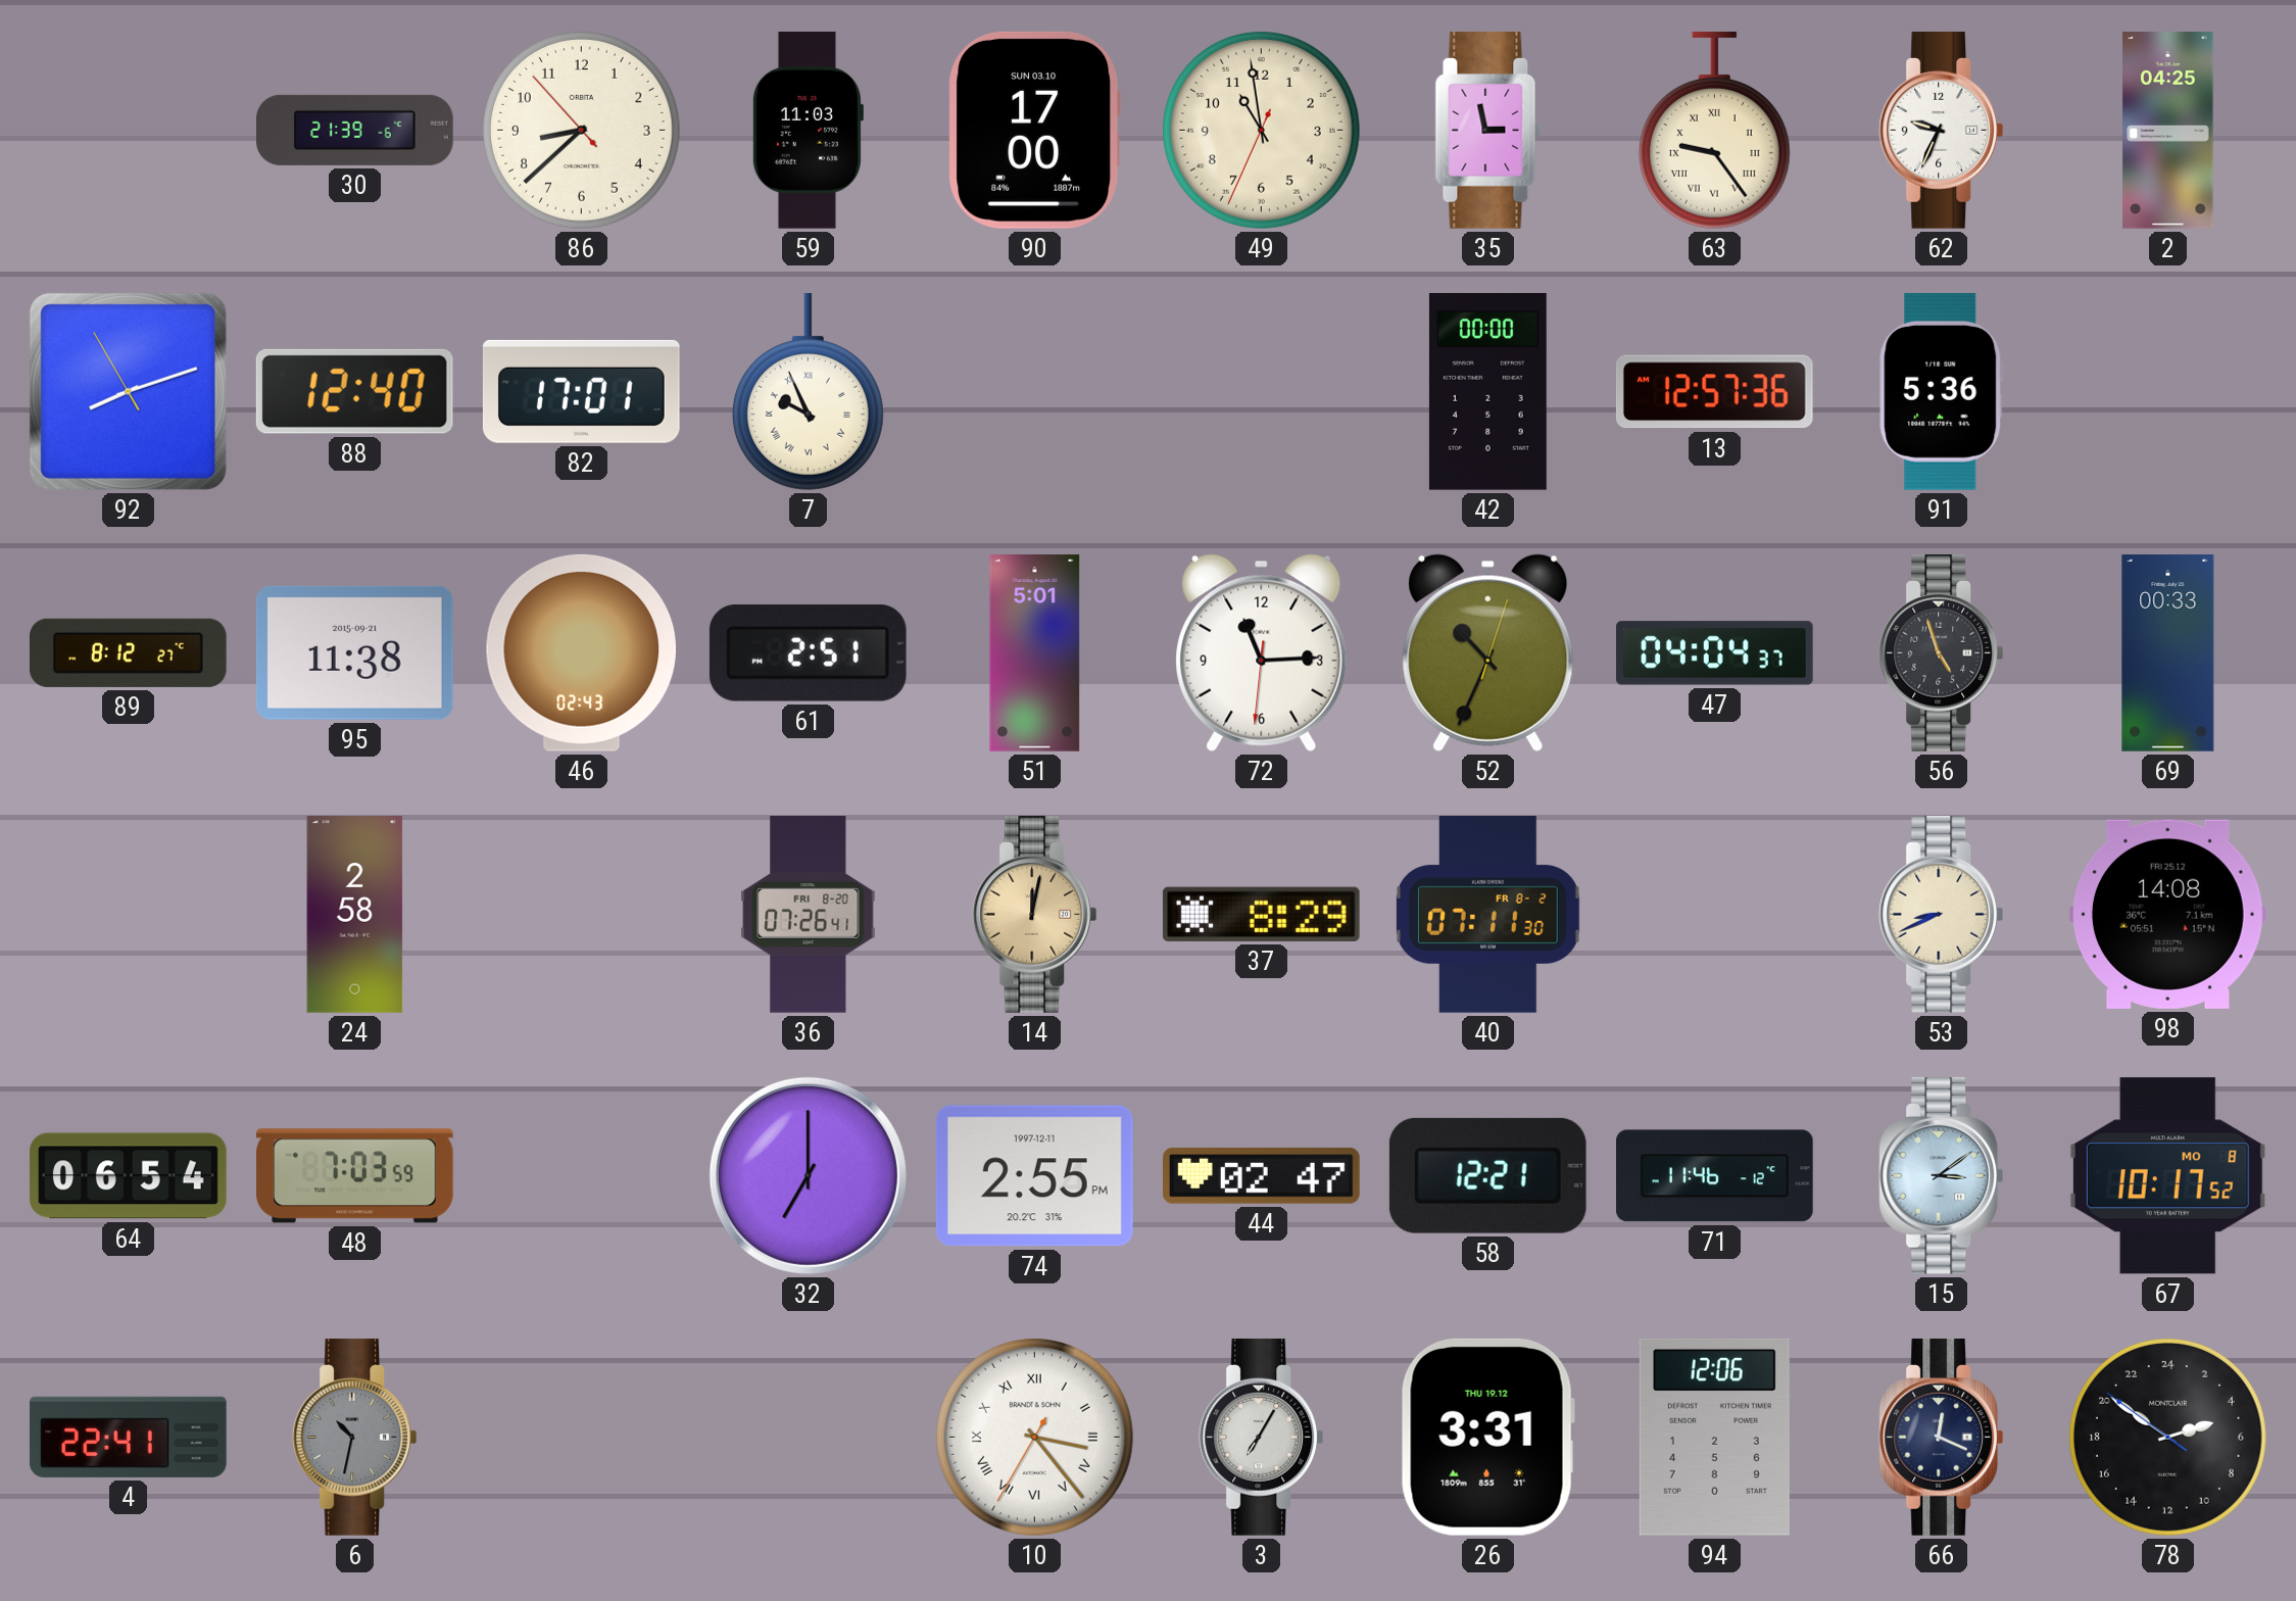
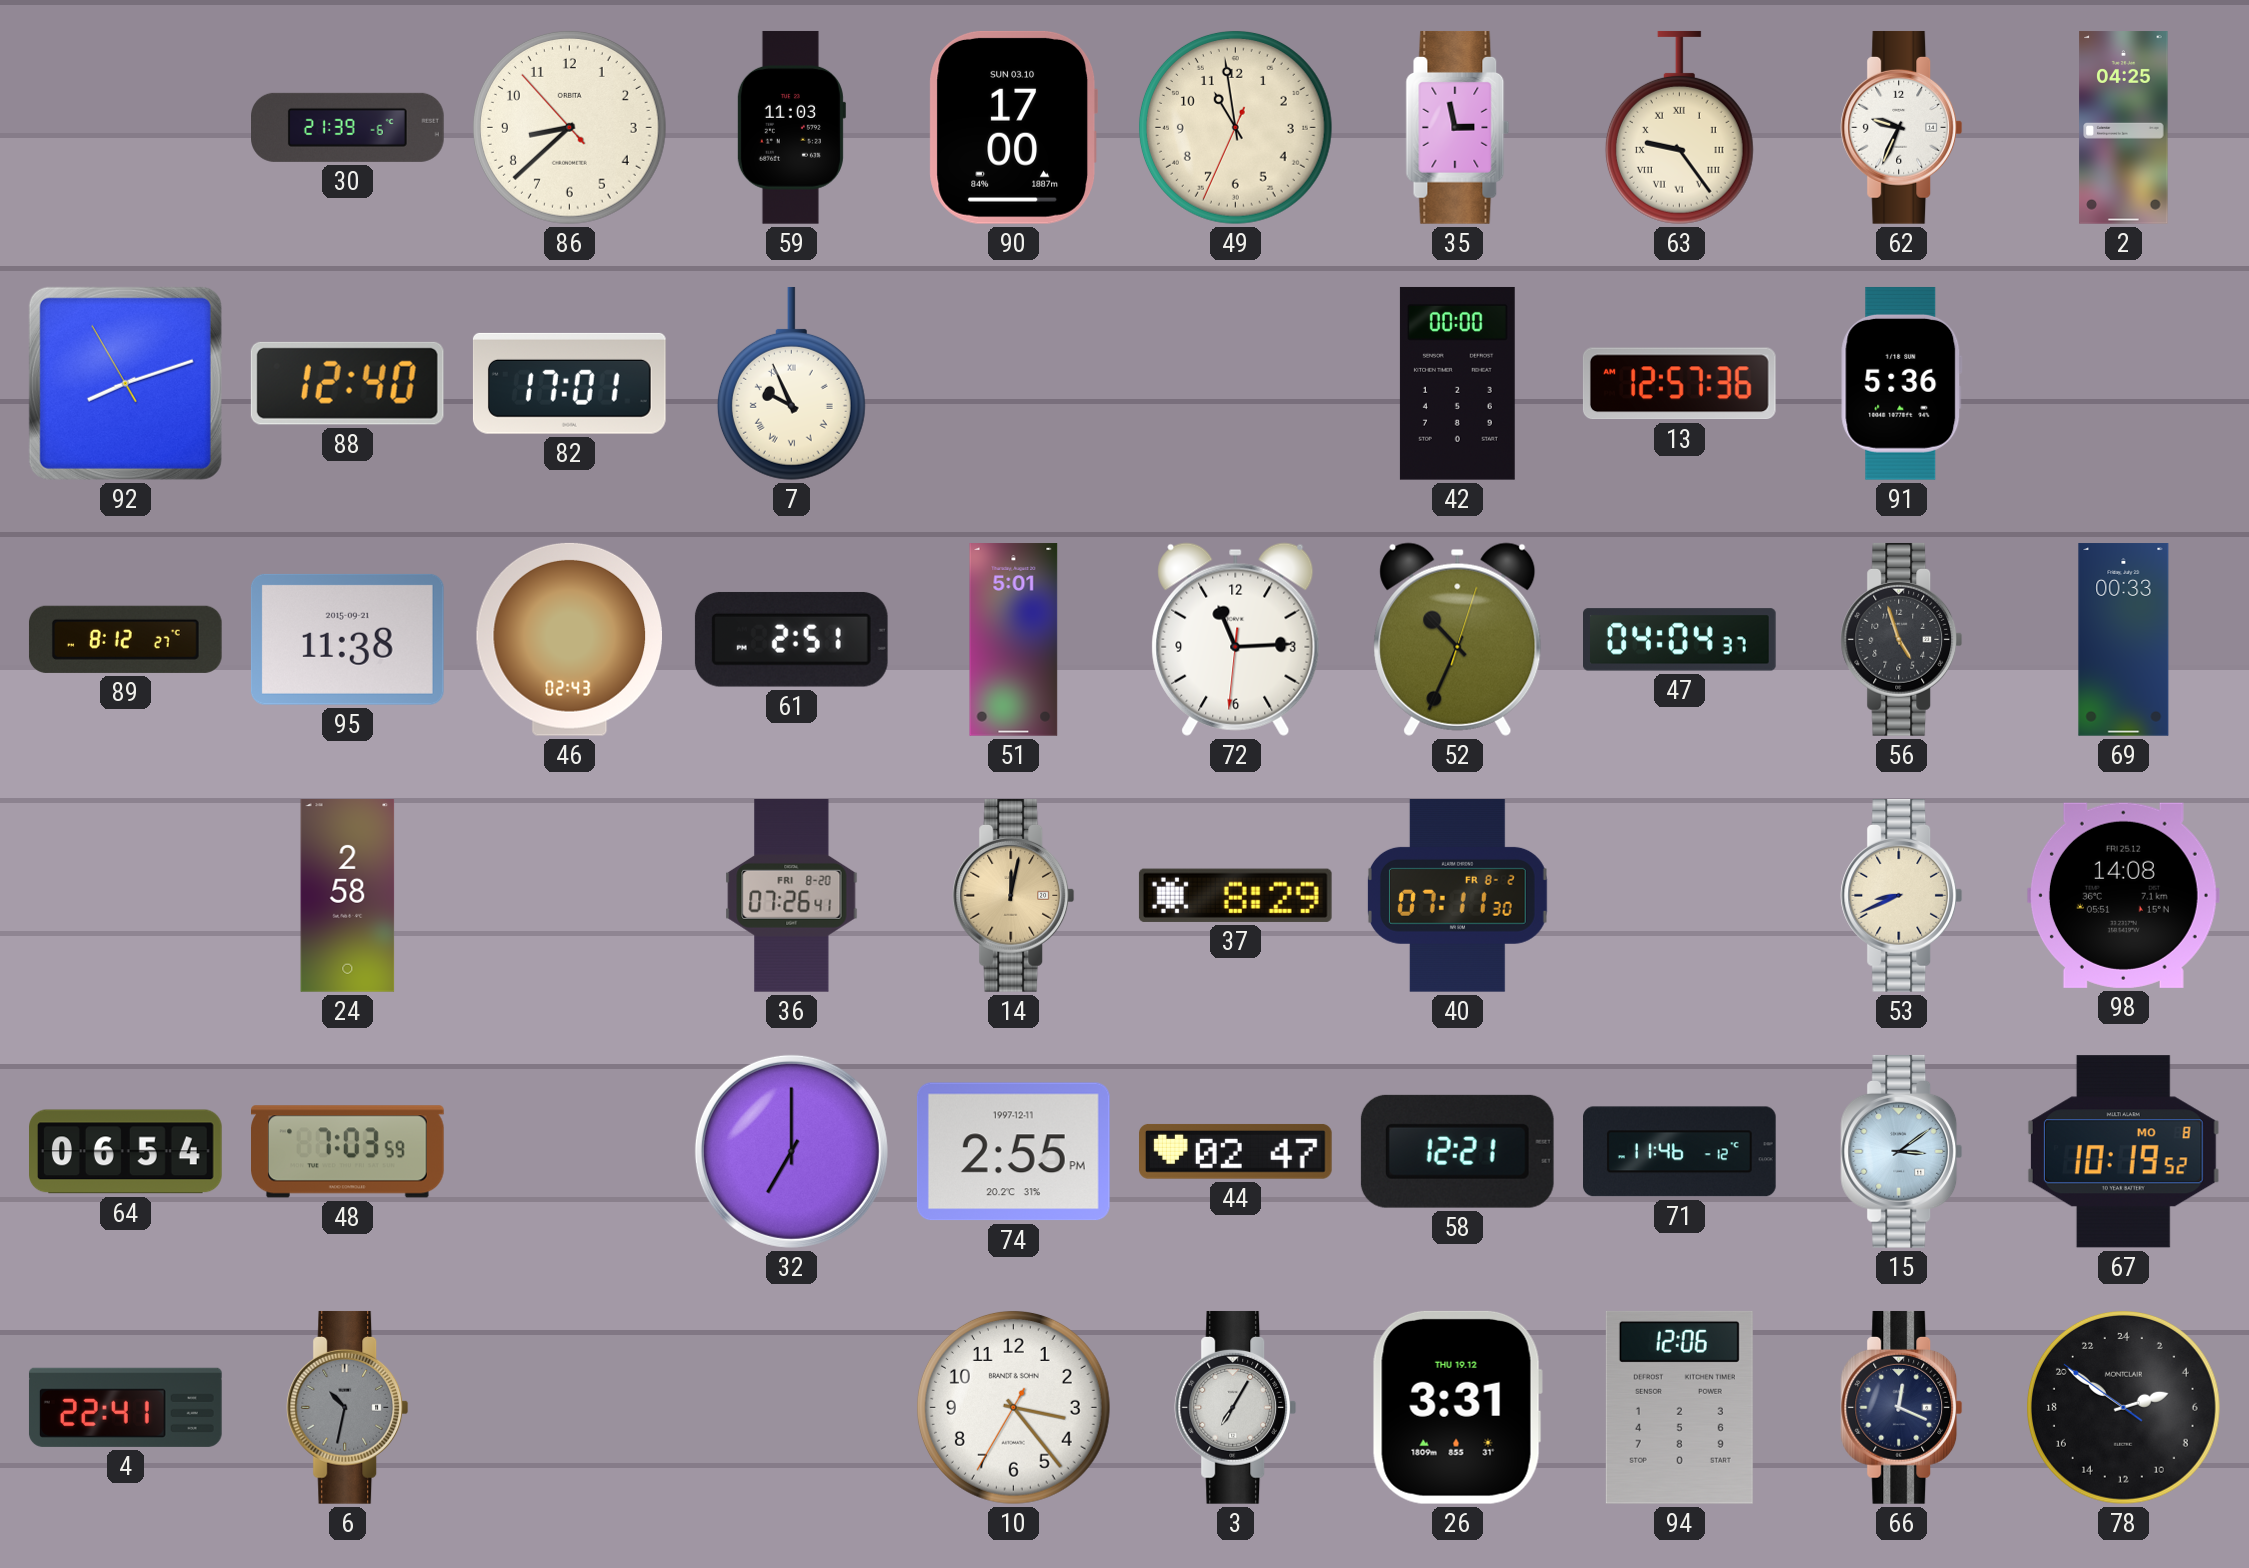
67: 10:17 -> 10:19 (2123, 1152)
10 numerals: Roman -> Arabic (1013, 1407)
